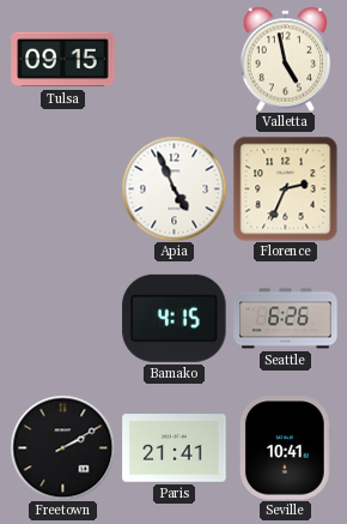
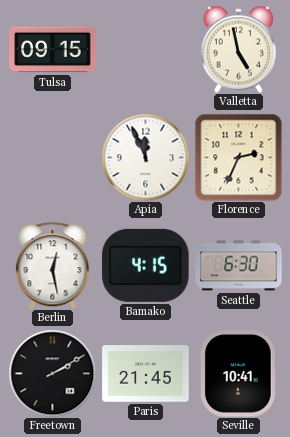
Apia: 4:56 -> 11:56 (145, 157)
Berlin: none -> 12:28 (53, 265)
Seattle: 6:26 -> 6:30 (239, 266)
Paris: 21:41 -> 21:45 (146, 374)
